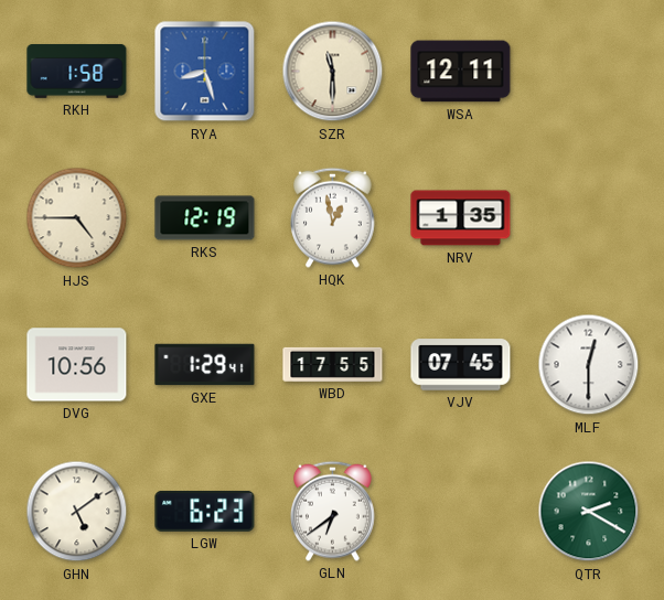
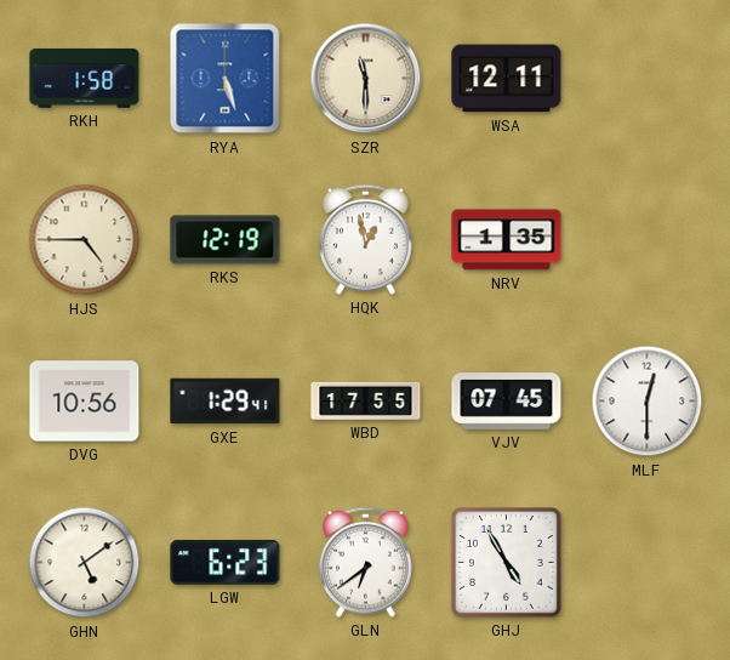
RYA: 8:27 -> 5:27 (226, 79)
GHJ: none -> 4:55 (507, 563)
QTR: 2:20 -> none (589, 512)
